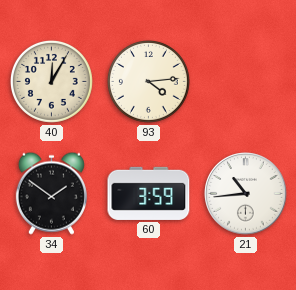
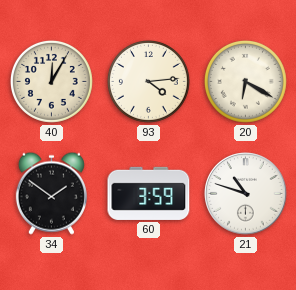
20: none -> 6:20 (245, 81)
21: 10:44 -> 10:48 (246, 194)
